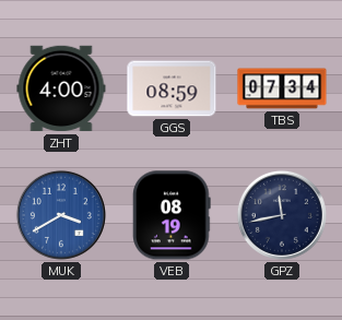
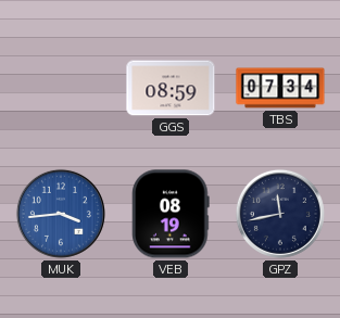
ZHT: 4:00 -> none (61, 88)
MUK: 3:40 -> 3:44 (61, 214)
